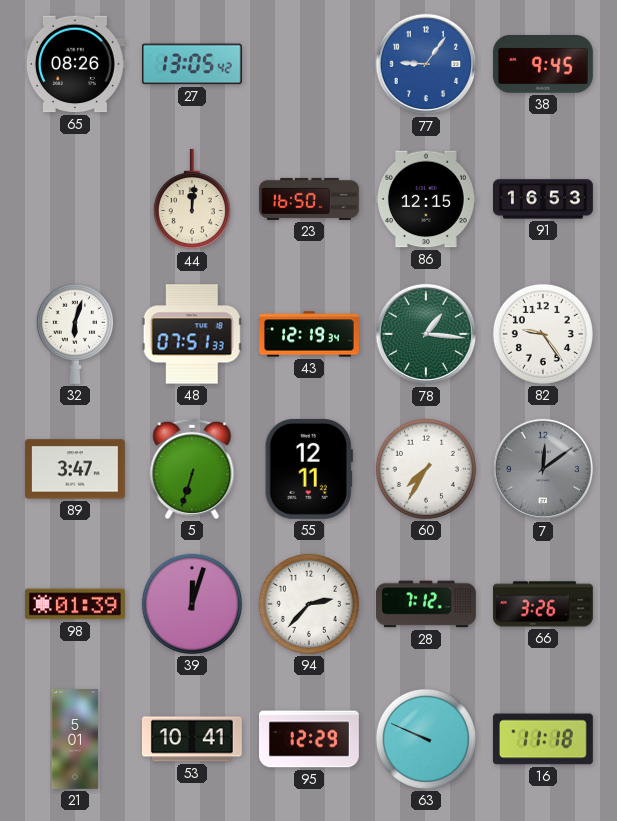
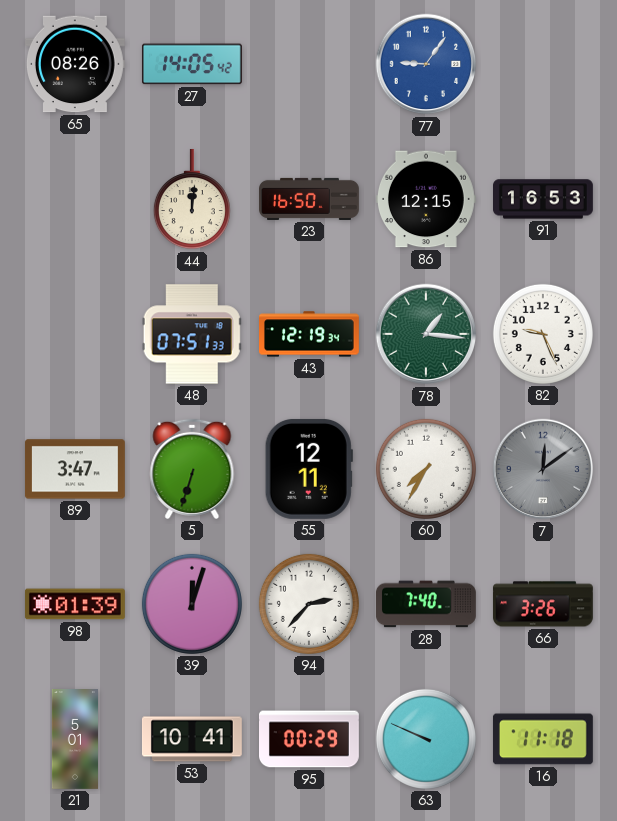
27: 13:05 -> 14:05 (192, 64)
38: 9:45 -> none (543, 65)
32: 6:03 -> none (75, 334)
82: 9:24 -> 9:26 (543, 334)
28: 7:12 -> 7:40 (426, 604)
95: 12:29 -> 00:29 (310, 739)
